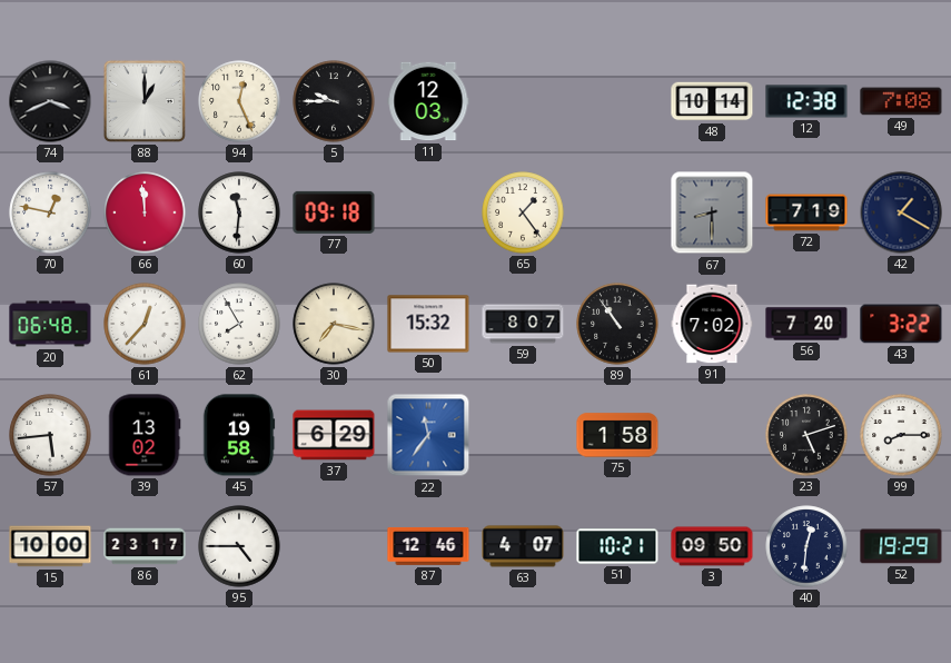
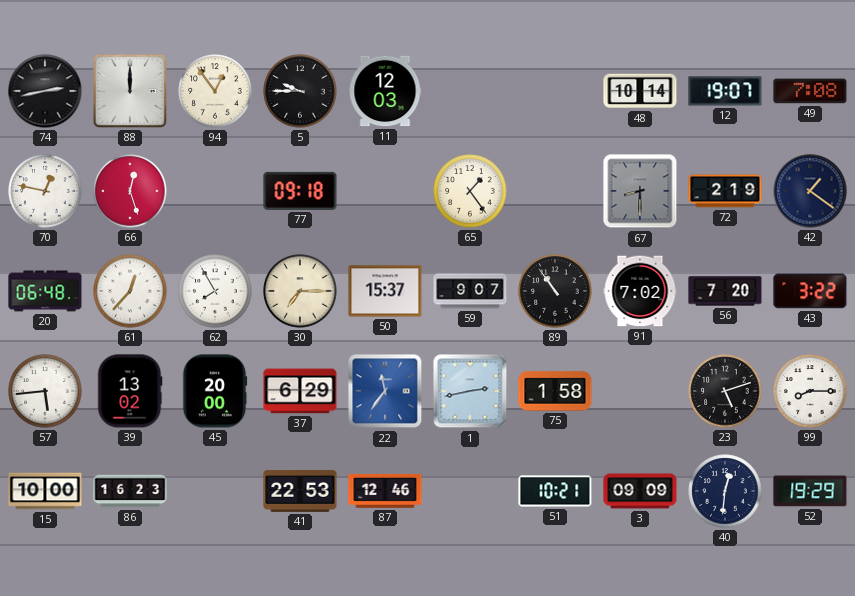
74: 3:41 -> 2:43 (45, 91)
88: 1:00 -> 12:00 (130, 91)
94: 12:26 -> 12:54 (215, 91)
12: 12:38 -> 19:07 (725, 91)
66: 11:59 -> 12:27 (130, 191)
60: 11:31 -> none (239, 212)
72: 7:19 -> 2:19 (725, 191)
42: 1:20 -> 1:21 (810, 191)
30: 7:17 -> 7:15 (300, 291)
50: 15:32 -> 15:37 (385, 291)
59: 8:07 -> 9:07 (470, 291)
45: 19:58 -> 20:00 (215, 391)
1: none -> 2:43 (470, 391)
86: 23:17 -> 16:23 (130, 491)
95: 4:45 -> none (239, 546)
41: none -> 22:53 (300, 492)
63: 4:07 -> none (523, 546)
3: 09:50 -> 09:09 (640, 491)
